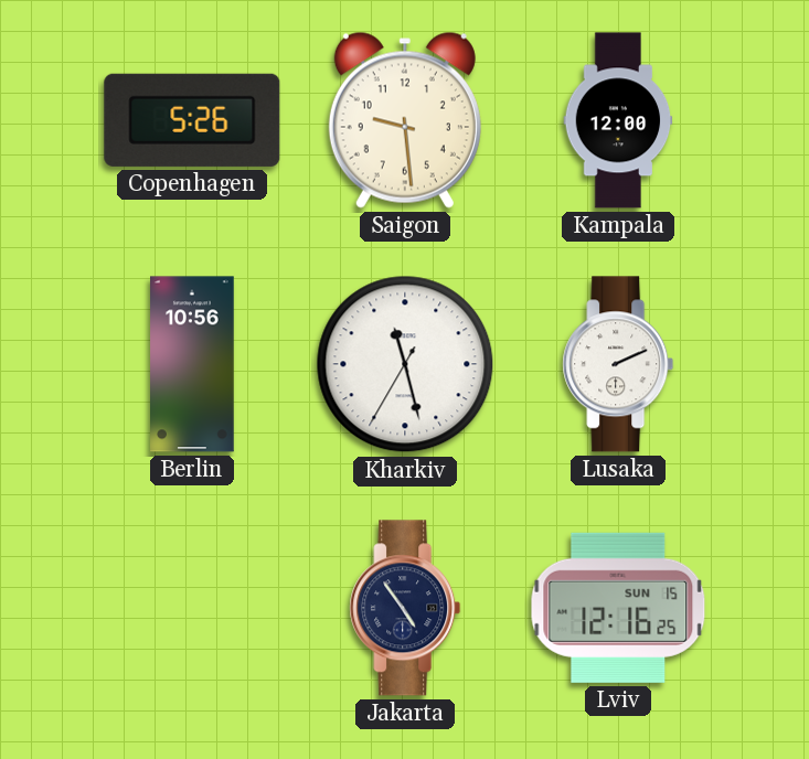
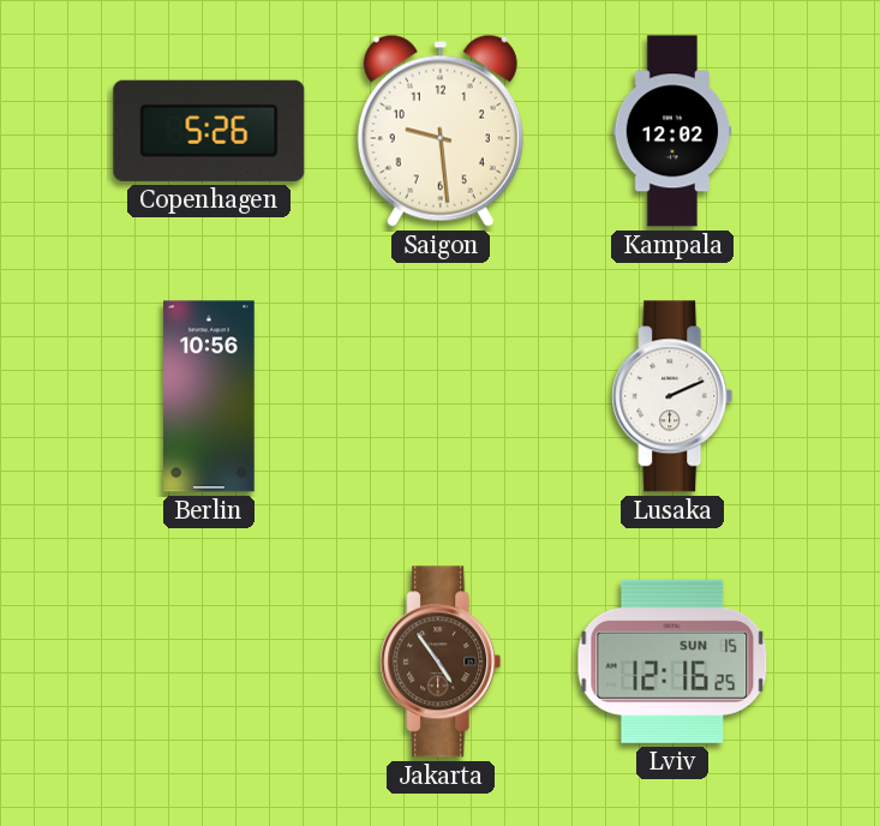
Kampala: 12:00 -> 12:02 (672, 131)
Kharkiv: 11:27 -> none (405, 364)
Jakarta dial: navy -> brown (441, 662)
